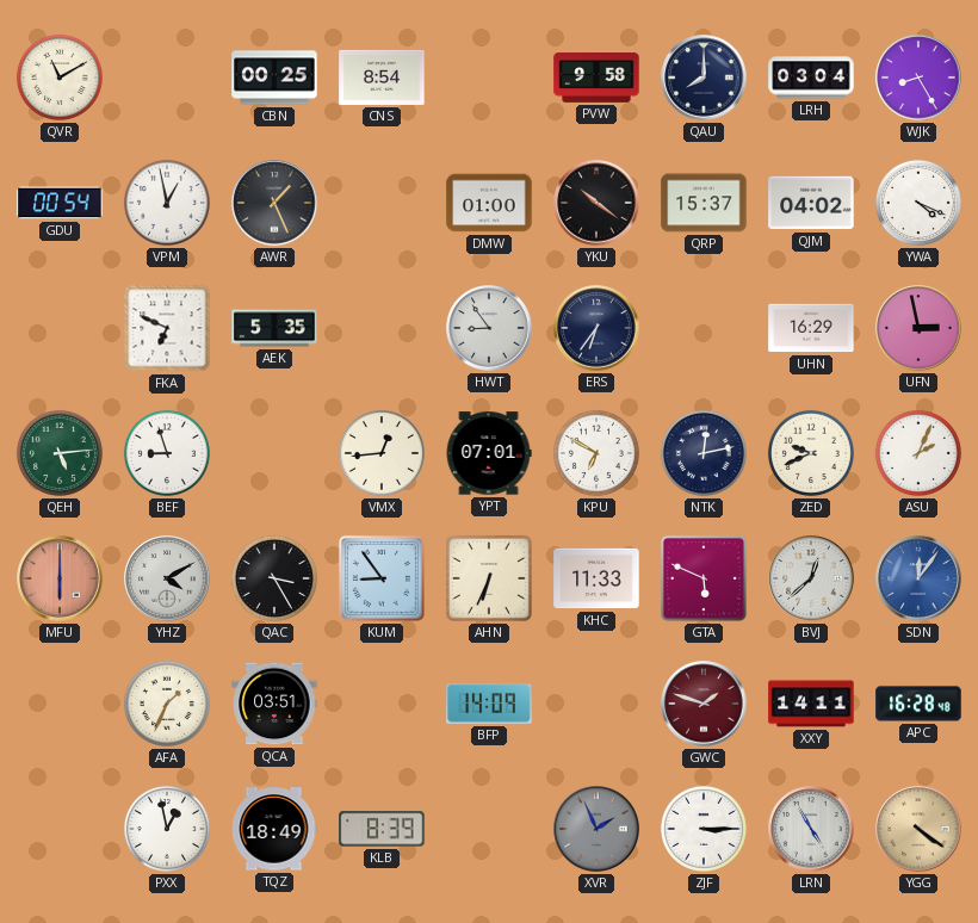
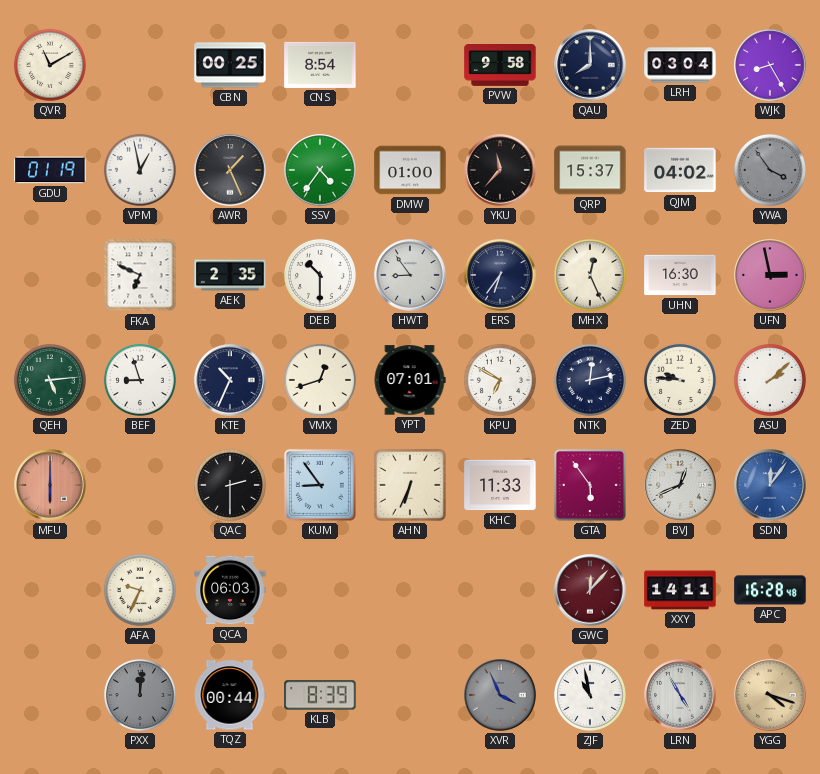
GDU: 00:54 -> 01:19 (50, 170)
SSV: none -> 4:36 (320, 170)
YKU: 10:21 -> 11:37 (500, 170)
YWA: 4:19 -> 3:54 (770, 170)
YWA dial: white -> grey (770, 170)
AEK: 5:35 -> 2:35 (230, 275)
DEB: none -> 10:30 (320, 275)
MHX: none -> 12:26 (590, 275)
UHN: 16:29 -> 16:30 (680, 275)
KTE: none -> 10:34 (230, 380)
VMX: 12:44 -> 12:42 (320, 380)
ZED: 9:41 -> 9:46 (680, 380)
ASU: 2:04 -> 2:08 (770, 380)
YHZ: 4:10 -> none (167, 578)
QAC: 3:25 -> 2:30 (230, 485)
GTA: 5:49 -> 5:54 (590, 485)
BVJ: 12:38 -> 12:41 (680, 485)
AFA: 1:34 -> 9:34 (140, 590)
QCA: 03:51 -> 06:03 (230, 590)
BFP: 14:09 -> none (489, 705)
GWC: 1:48 -> 12:07 (590, 590)
PXX: 12:58 -> 12:01 (140, 695)
PXX dial: white -> grey (140, 695)
TQZ: 18:49 -> 00:44 (230, 695)
XVR: 1:56 -> 3:56 (500, 695)
ZJF: 3:15 -> 10:58 (590, 695)
YGG: 4:21 -> 4:18 (770, 695)
